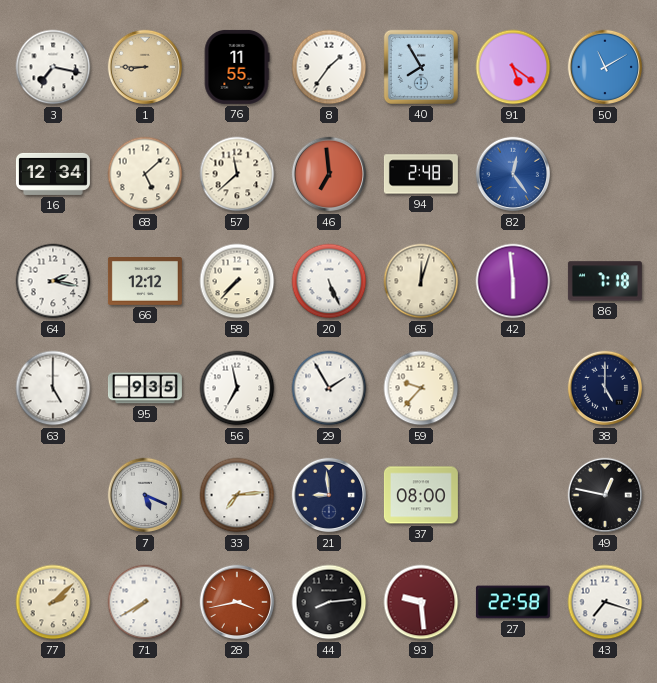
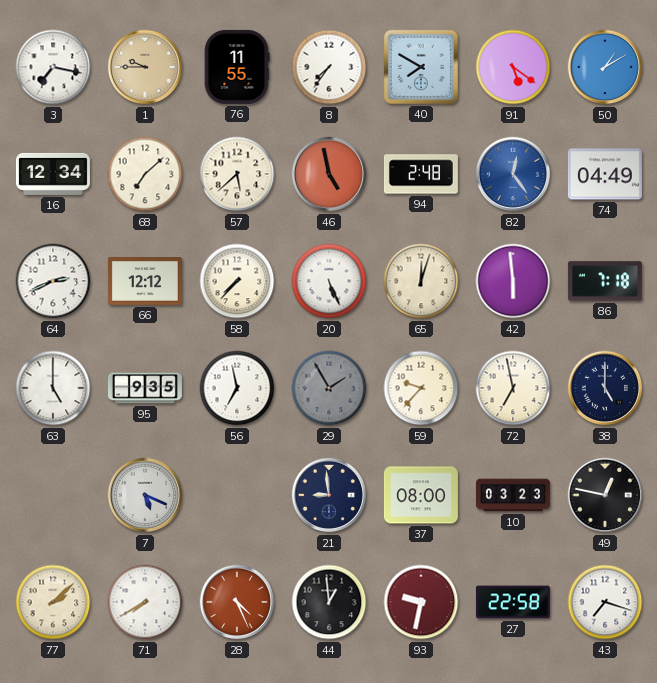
1: 8:45 -> 9:45 (145, 67)
8: 1:36 -> 7:36 (329, 67)
40: 7:55 -> 7:50 (421, 67)
50: 11:10 -> 1:10 (605, 67)
68: 5:08 -> 7:08 (145, 174)
57: 11:38 -> 5:38 (237, 174)
46: 6:59 -> 4:58 (329, 174)
74: none -> 04:49 (605, 174)
64: 2:17 -> 2:41 (53, 281)
29 dial: white -> grey (329, 388)
72: none -> 6:58 (513, 388)
33: 7:14 -> none (237, 495)
10: none -> 03:23 (513, 495)
28: 3:43 -> 4:26 (237, 602)
44: 8:14 -> 12:59 (329, 602)
93: 9:29 -> 9:32 (421, 602)
